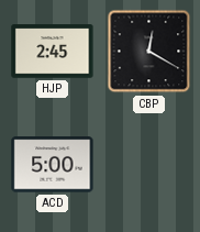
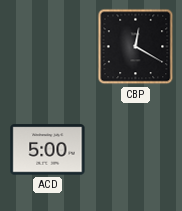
HJP: 2:45 -> none (53, 52)
